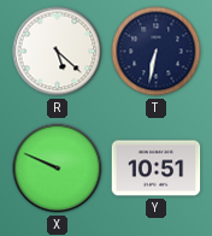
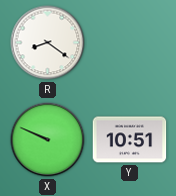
R: 5:22 -> 8:21 (48, 43)
T: 6:32 -> none (157, 52)
